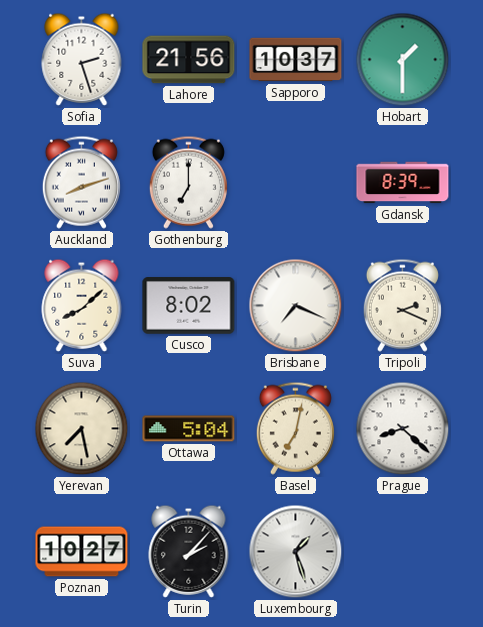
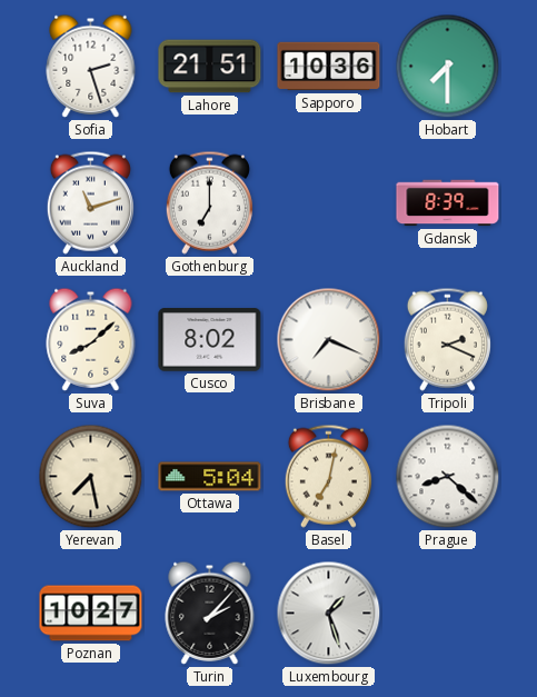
Lahore: 21:56 -> 21:51 (210, 67)
Sapporo: 10:37 -> 10:36 (329, 67)
Hobart: 1:30 -> 7:30 (448, 67)
Auckland: 8:12 -> 11:12 (90, 202)
